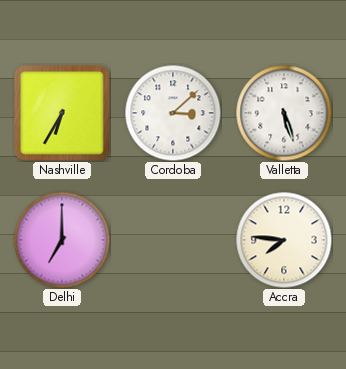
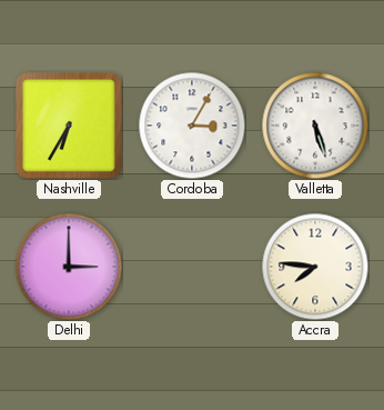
Cordoba: 3:08 -> 3:05 (192, 126)
Delhi: 7:00 -> 3:00 (69, 267)
